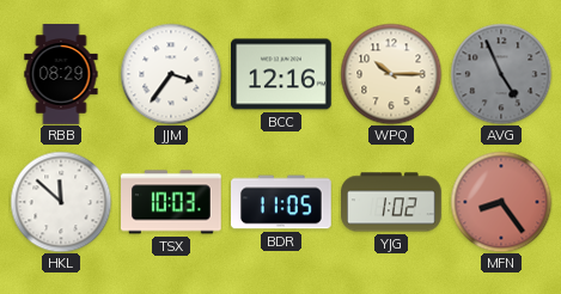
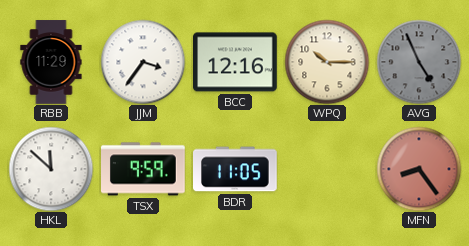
RBB: 08:29 -> 11:29 (51, 62)
TSX: 10:03 -> 9:59 (144, 169)
YJG: 1:02 -> none (391, 202)
